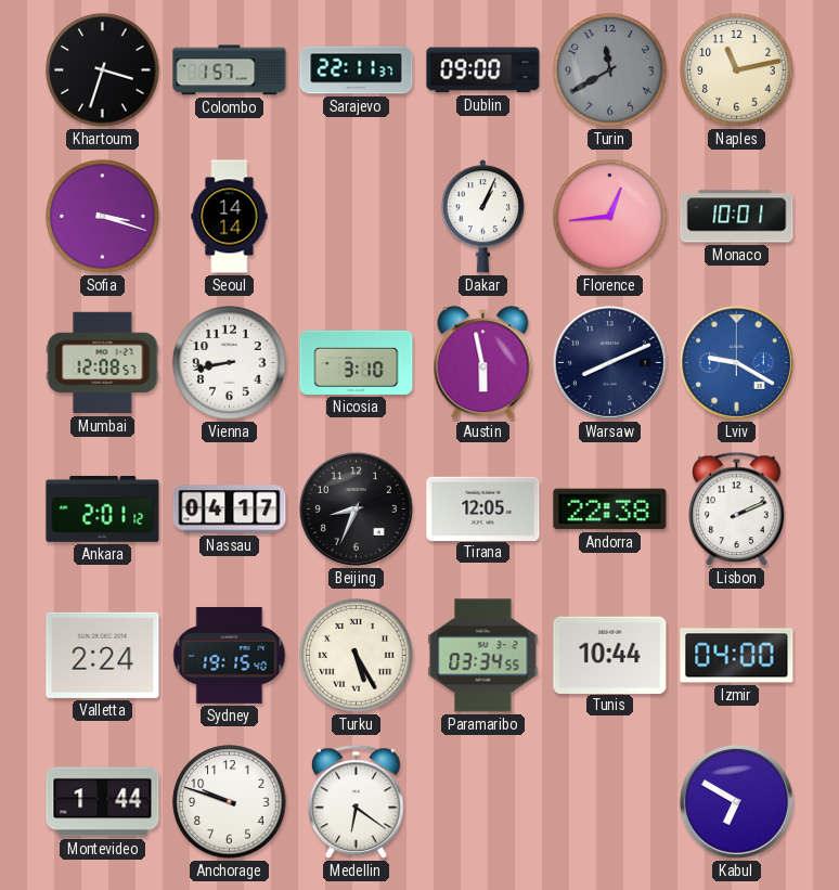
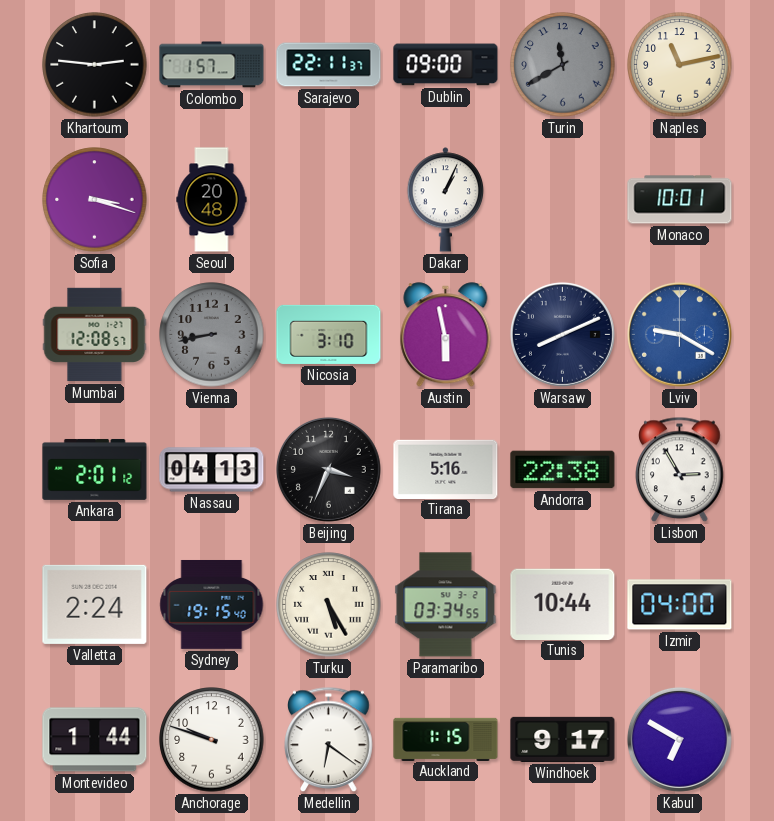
Khartoum: 3:33 -> 2:46 (95, 65)
Seoul: 14:14 -> 20:48 (212, 200)
Florence: 12:44 -> none (610, 217)
Vienna dial: white -> grey (212, 335)
Nassau: 04:17 -> 04:13 (212, 470)
Beijing: 8:34 -> 3:34 (328, 469)
Tirana: 12:05 -> 5:16 (446, 469)
Lisbon: 2:11 -> 2:55 (680, 470)
Auckland: none -> 1:15 (446, 739)
Windhoek: none -> 9:17 (563, 739)
